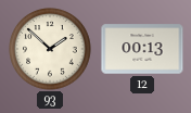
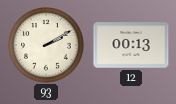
93: 1:52 -> 2:10 (46, 45)
